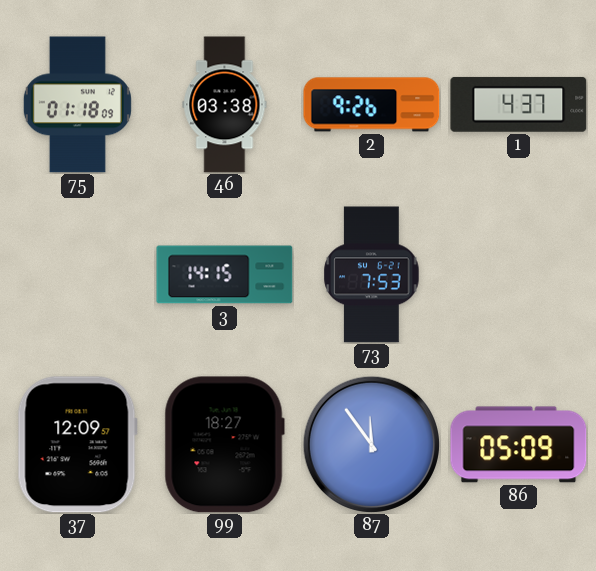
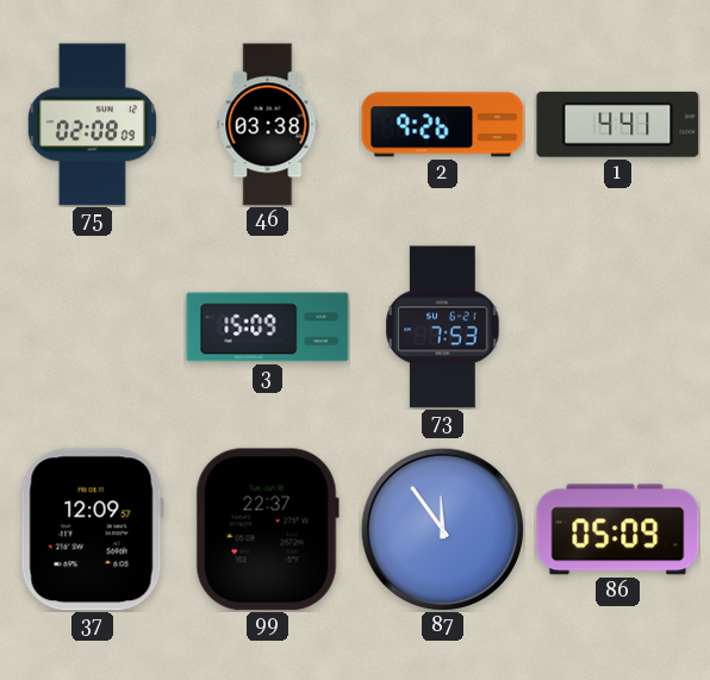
75: 01:18 -> 02:08 (92, 125)
1: 4:37 -> 4:41 (618, 124)
3: 14:15 -> 15:09 (268, 327)
99: 18:27 -> 22:37 (267, 530)
